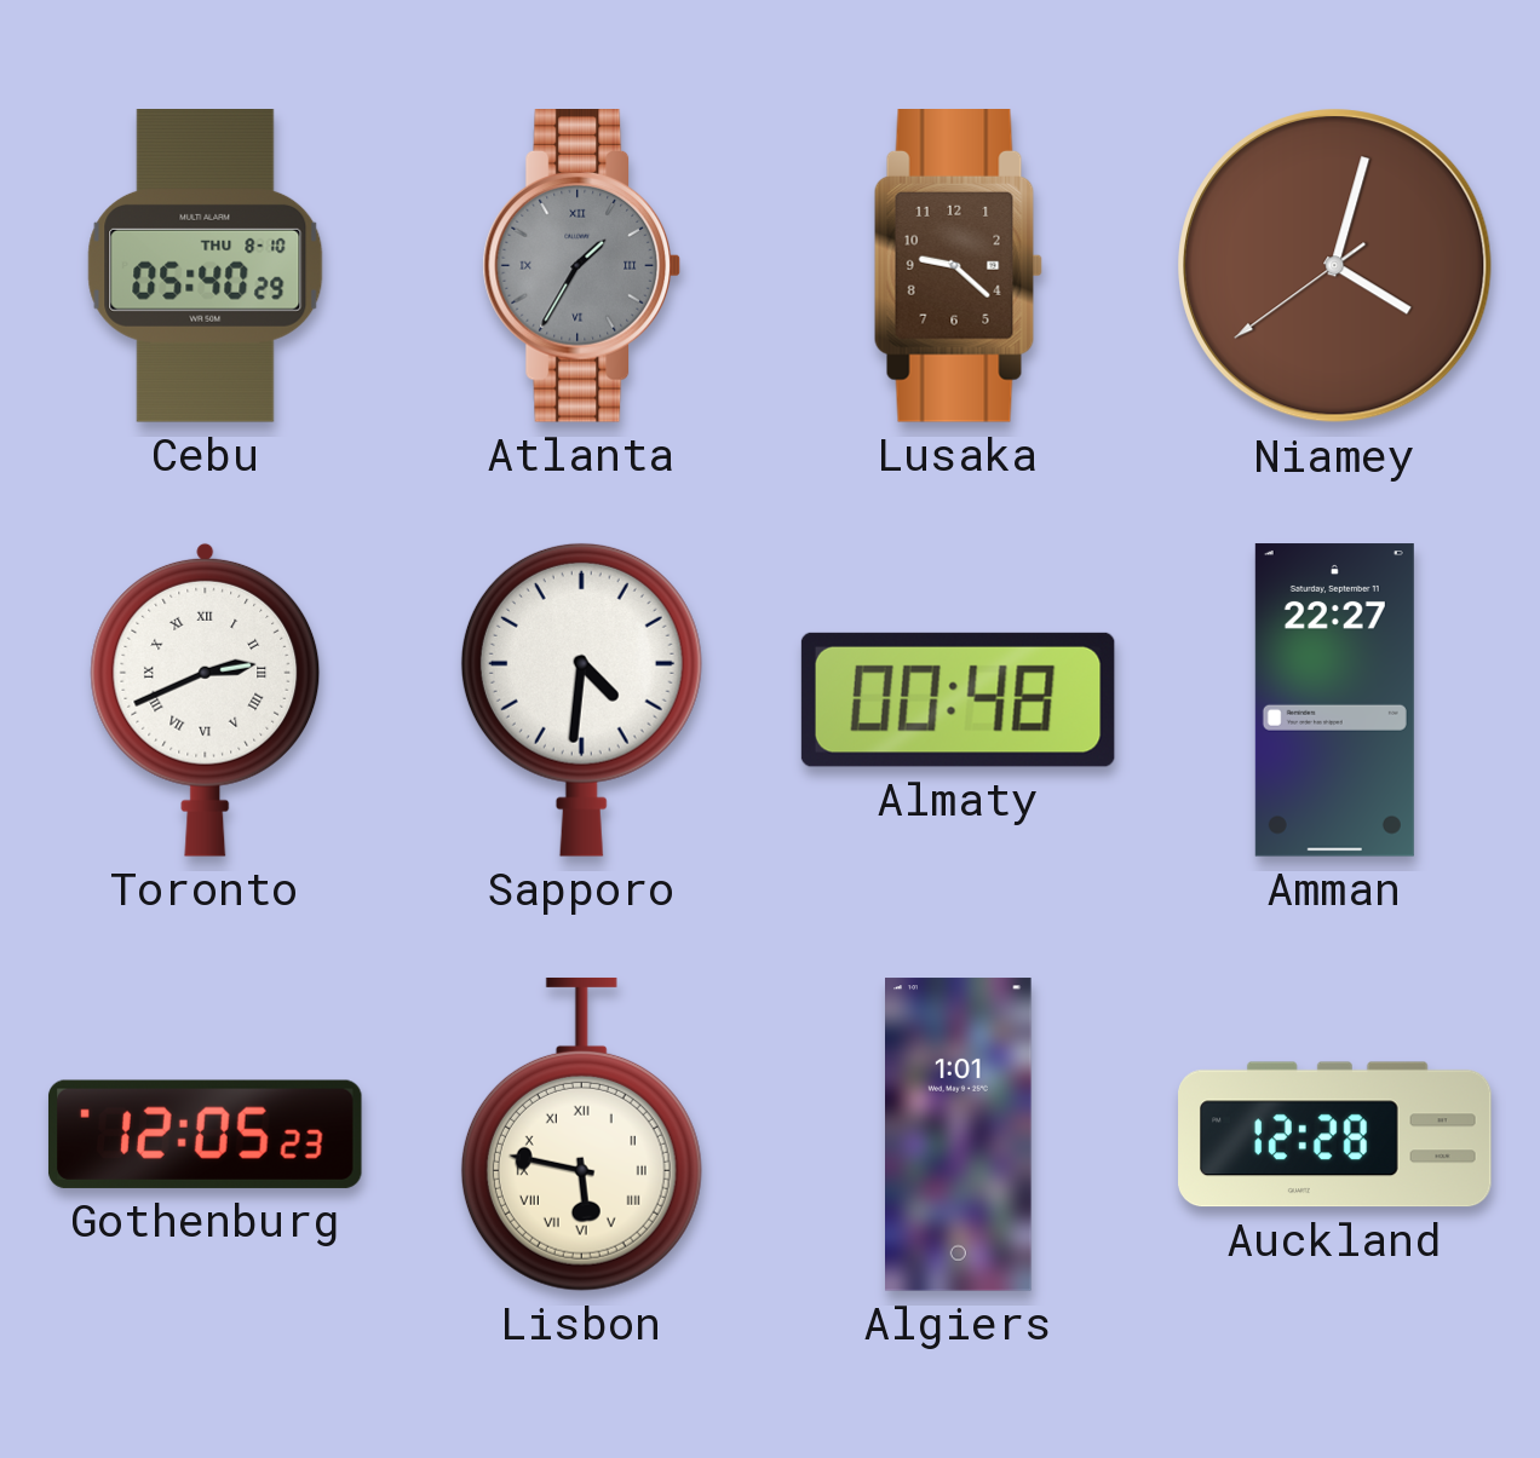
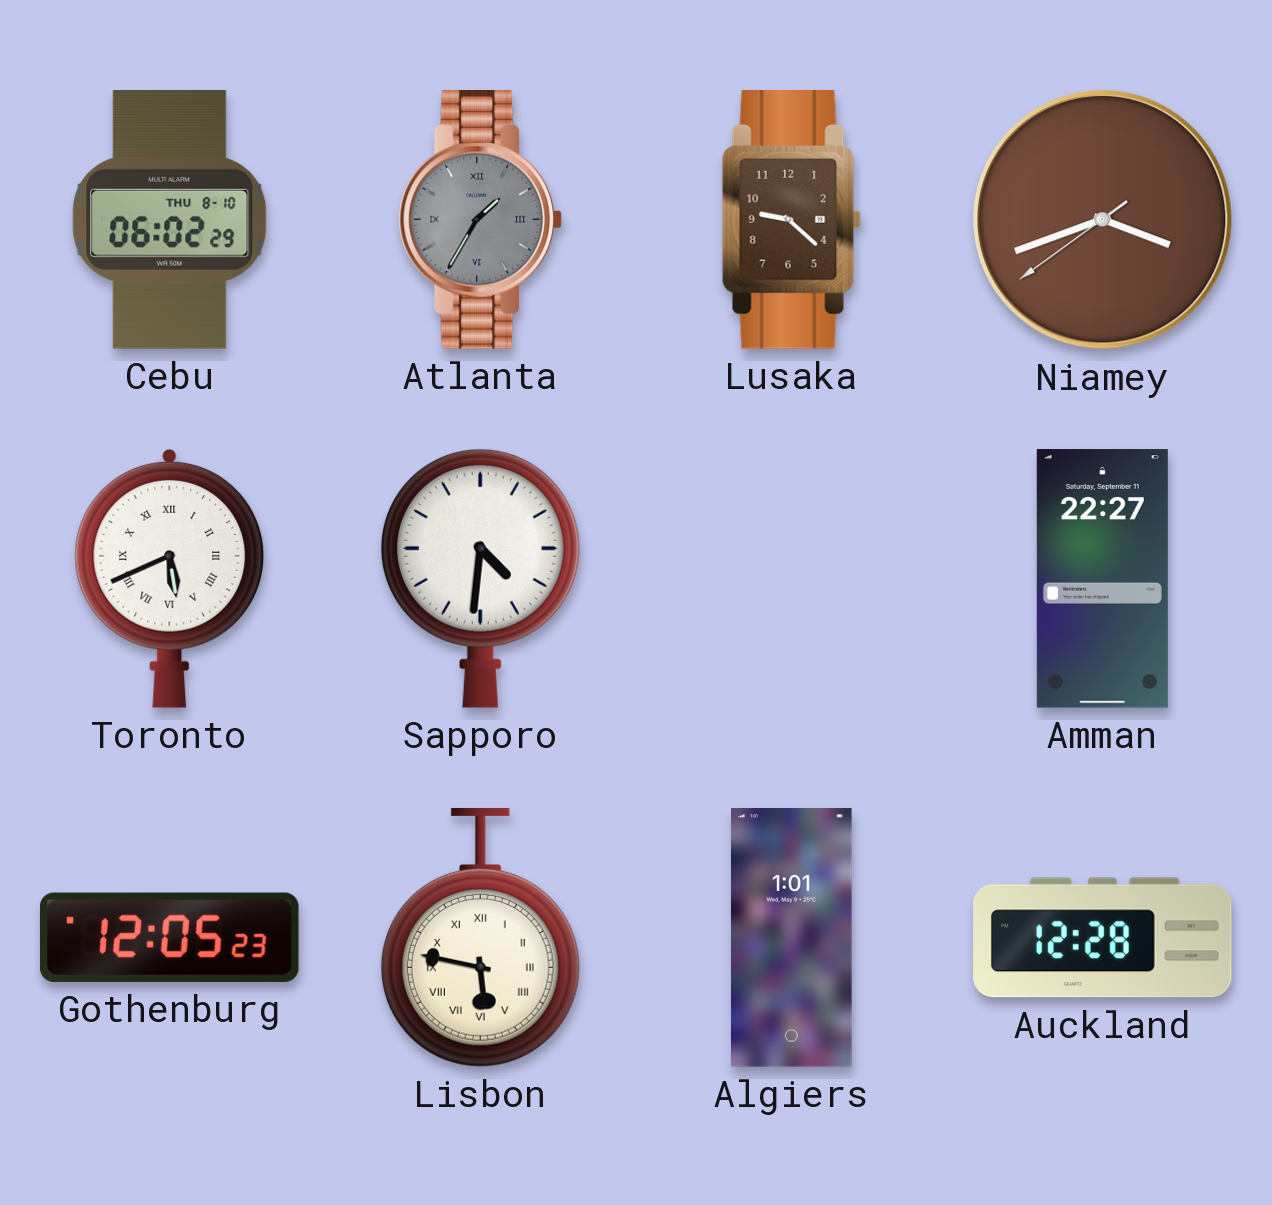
Cebu: 05:40 -> 06:02 (170, 220)
Niamey: 4:02 -> 3:41 (1103, 220)
Toronto: 2:41 -> 5:41 (170, 578)
Almaty: 00:48 -> none (958, 699)
